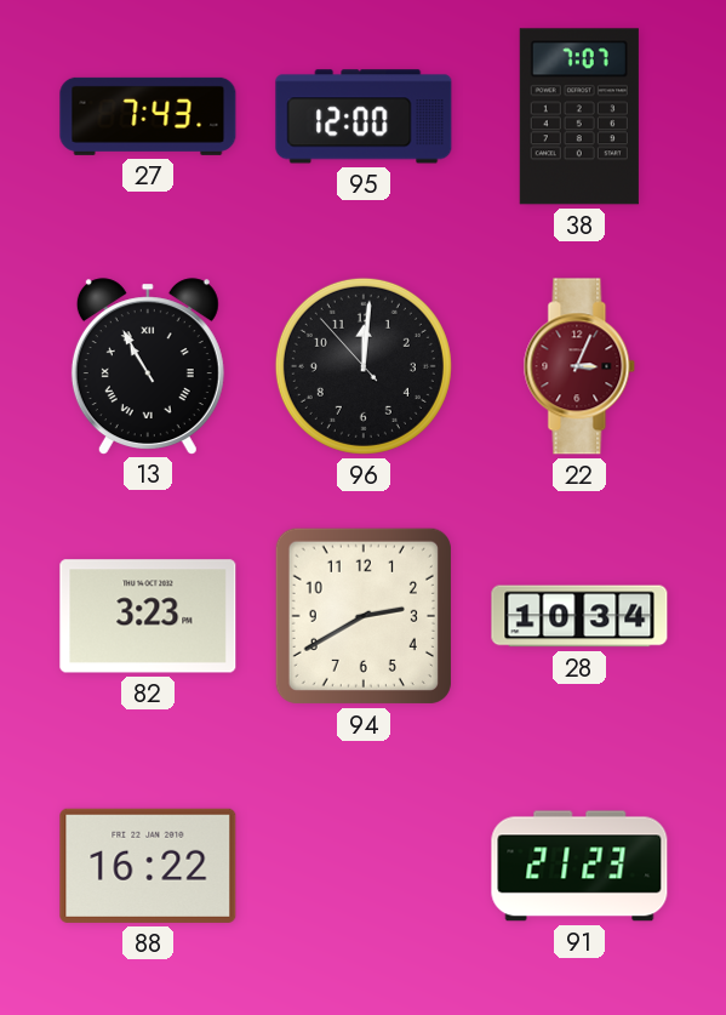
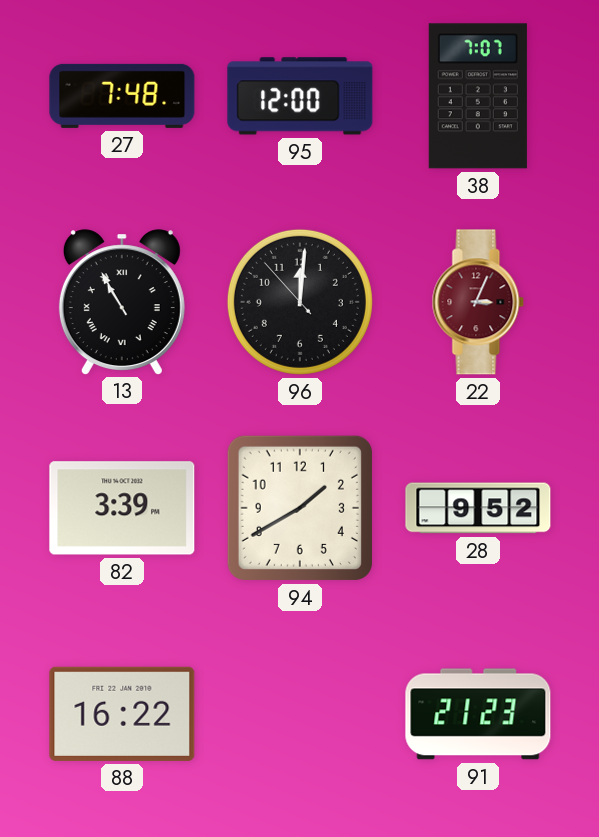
27: 7:43 -> 7:48 (122, 96)
82: 3:23 -> 3:39 (122, 508)
94: 2:40 -> 1:40 (300, 508)
28: 10:34 -> 9:52 (478, 508)
